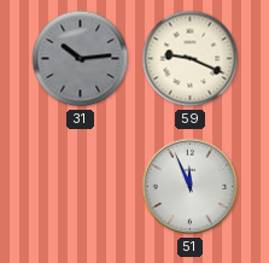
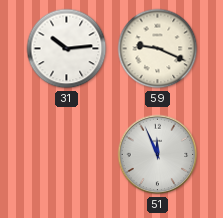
31 dial: grey -> white (67, 49)
